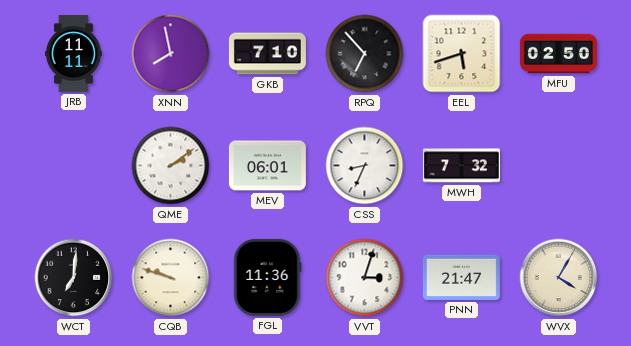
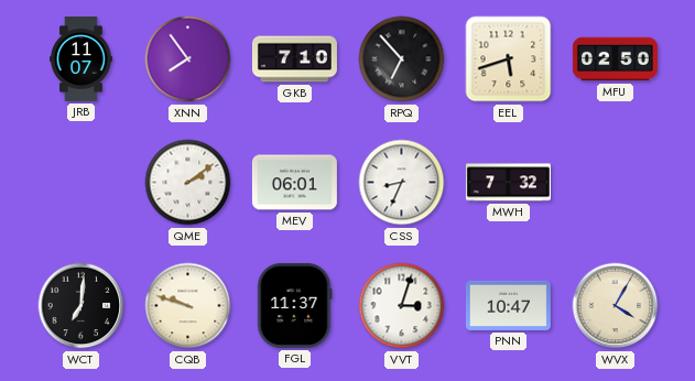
JRB: 11:11 -> 11:07 (82, 58)
XNN: 7:58 -> 7:54 (188, 59)
FGL: 11:36 -> 11:37 (294, 305)
PNN: 21:47 -> 10:47 (508, 305)
